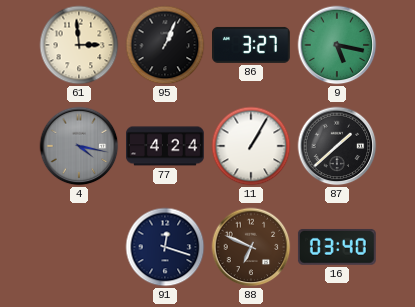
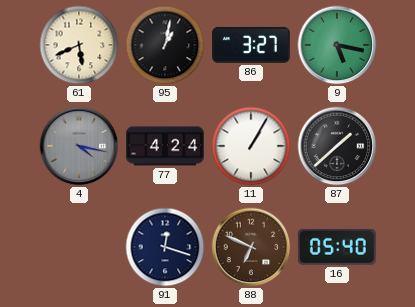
61: 2:59 -> 5:41 (79, 45)
95: 1:04 -> 1:02 (165, 45)
16: 03:40 -> 05:40 (337, 247)
